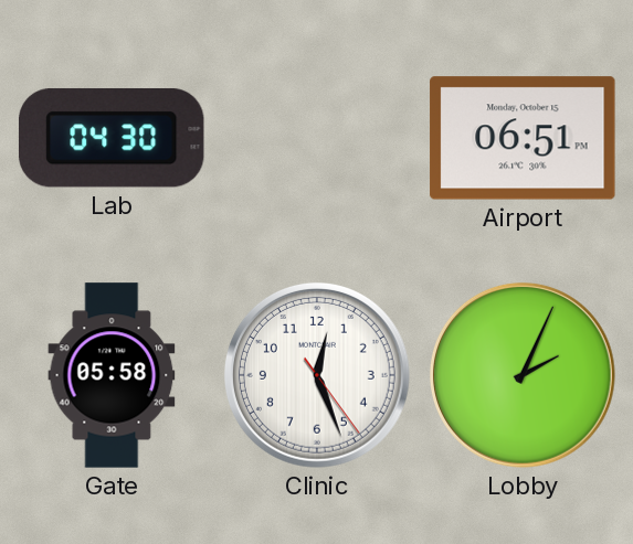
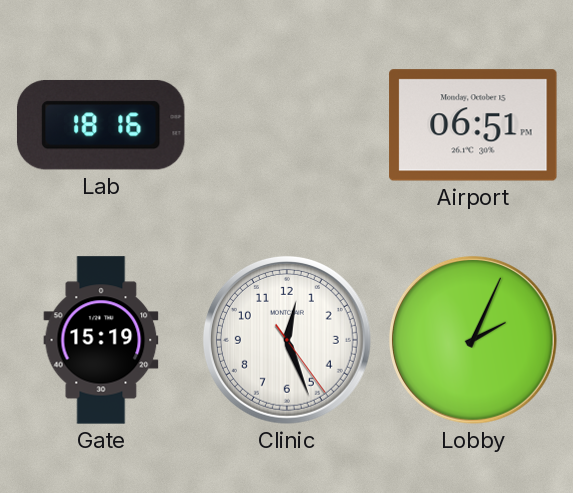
Lab: 04:30 -> 18:16 (101, 125)
Gate: 05:58 -> 15:19 (101, 340)
